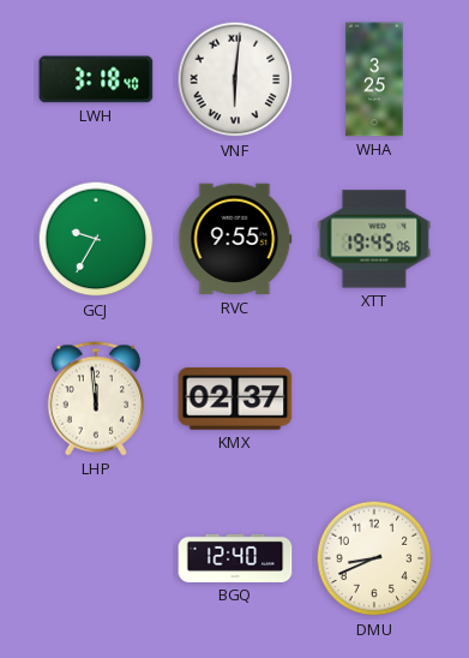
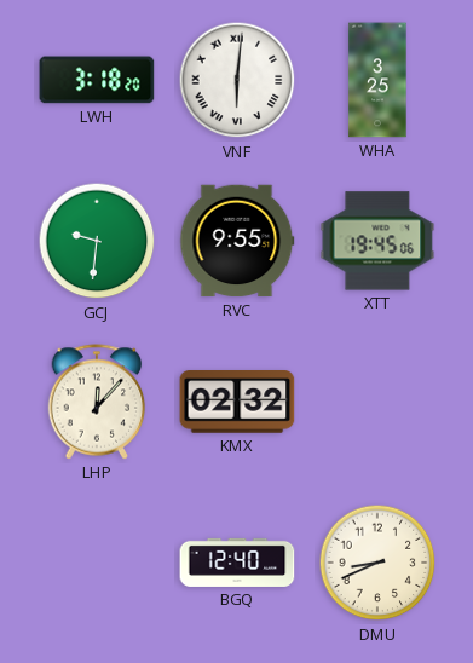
LWH: 3:18:40 -> 3:18:20 (97, 80)
GCJ: 9:35 -> 9:31 (97, 241)
LHP: 11:59 -> 12:07 (97, 402)
KMX: 02:37 -> 02:32 (237, 403)
